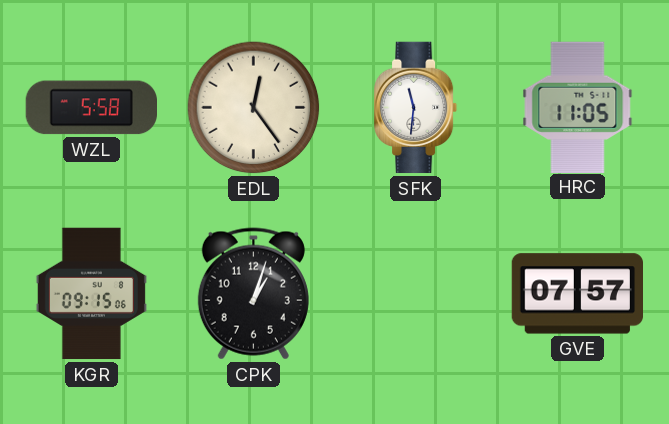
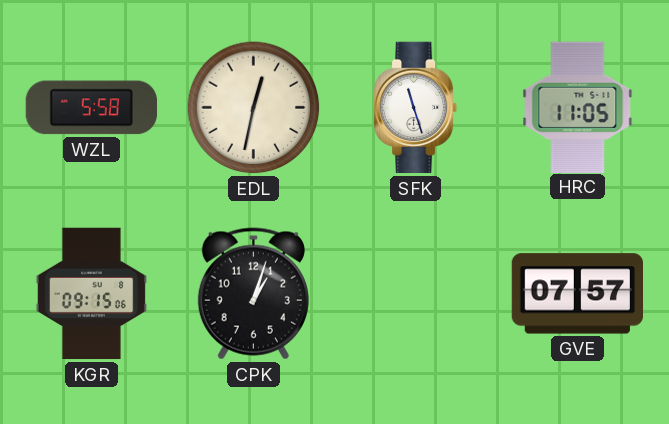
EDL: 12:24 -> 12:32 (254, 108)
SFK: 11:31 -> 11:27 (417, 108)
